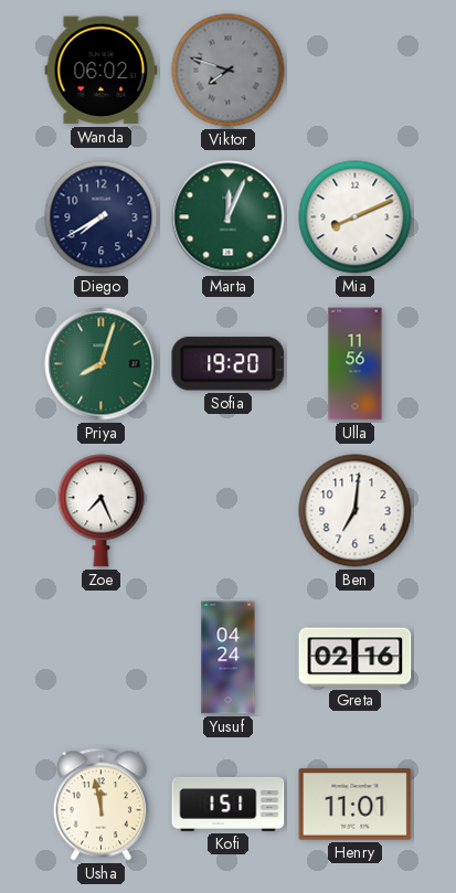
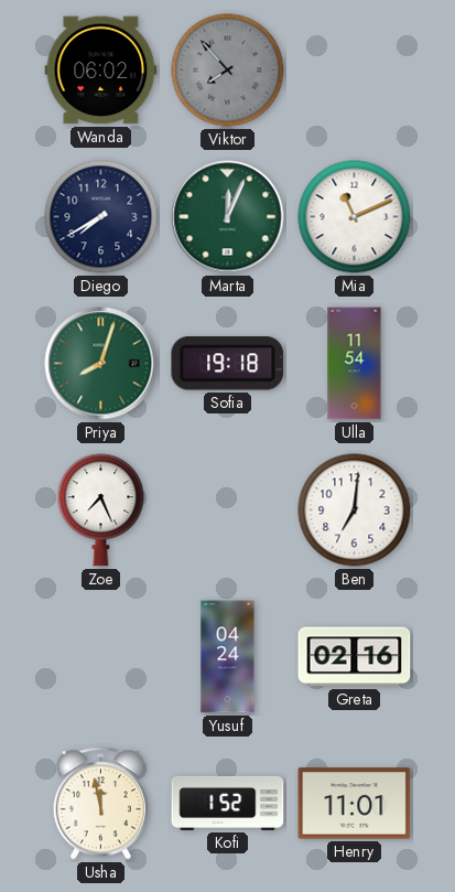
Viktor: 7:48 -> 7:53 (228, 71)
Mia: 8:11 -> 11:11 (355, 217)
Sofia: 19:20 -> 19:18 (228, 364)
Ulla: 11:56 -> 11:54 (355, 364)
Kofi: 1:51 -> 1:52 (228, 803)
